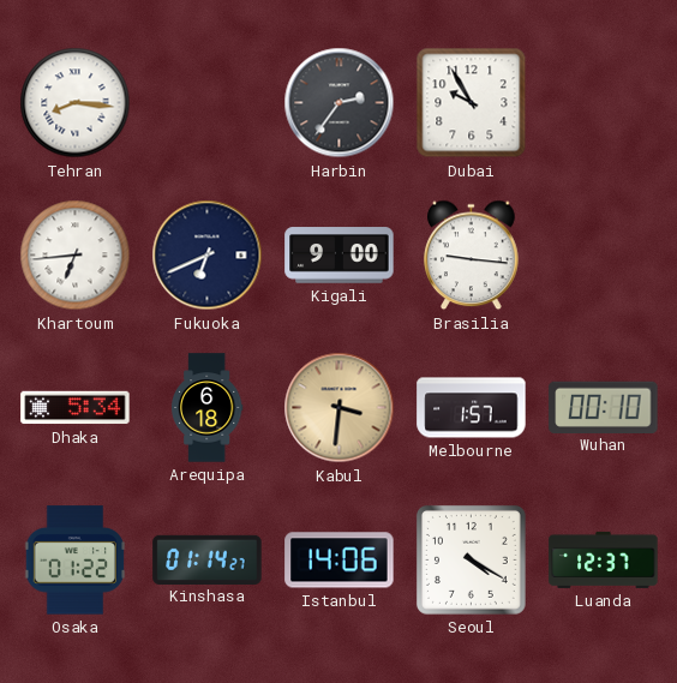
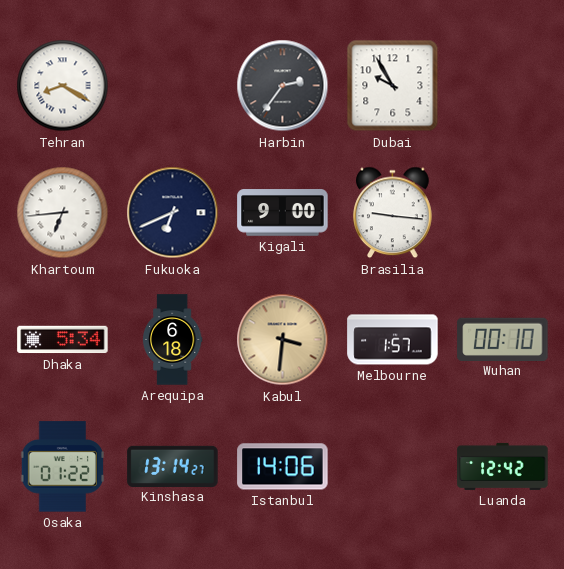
Tehran: 8:16 -> 8:20 (63, 86)
Kinshasa: 01:14 -> 13:14 (173, 466)
Seoul: 4:20 -> none (471, 559)
Luanda: 12:37 -> 12:42 (503, 466)
